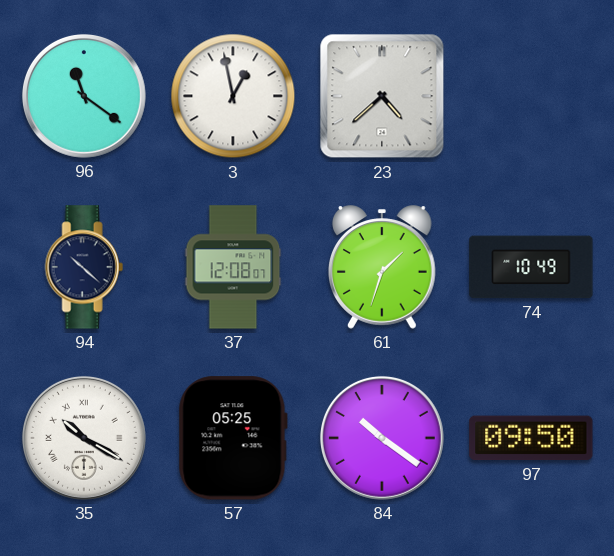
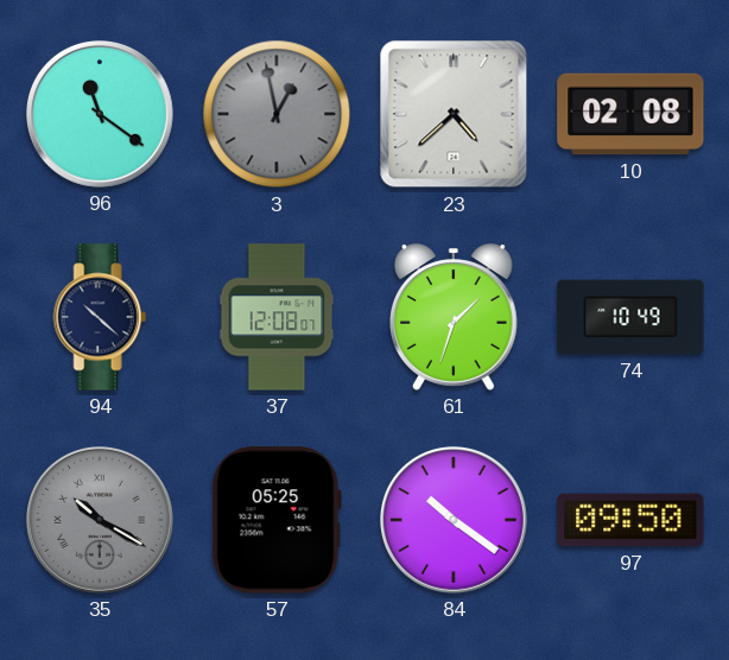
3 dial: white -> grey (277, 114)
10: none -> 02:08 (630, 114)
35 dial: white -> grey (100, 520)
